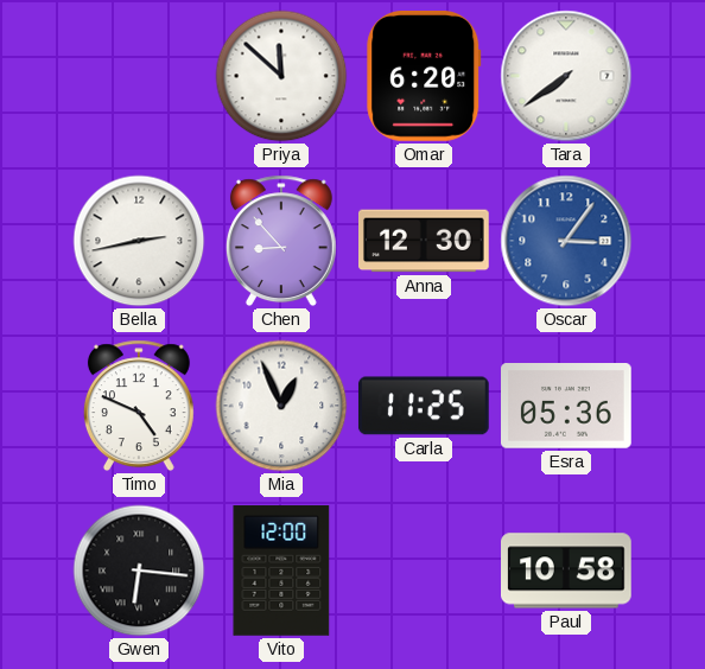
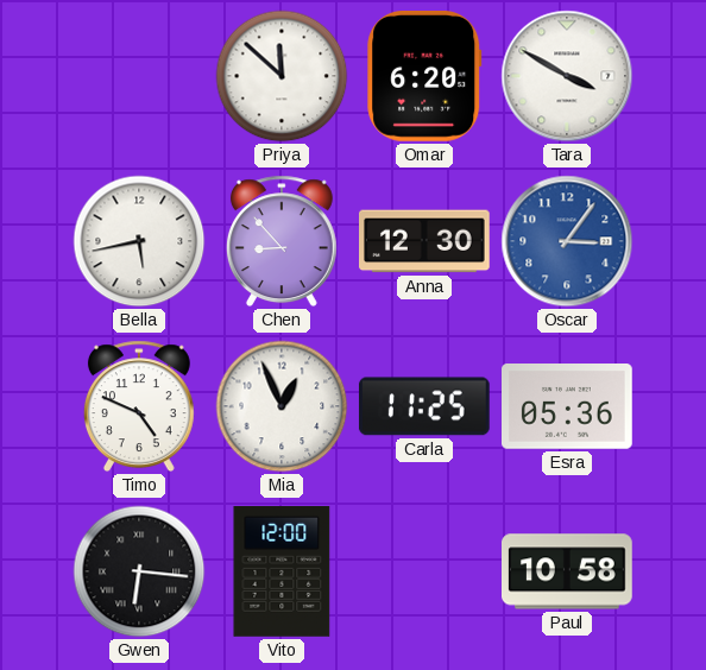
Tara: 7:39 -> 3:50 (567, 76)
Bella: 2:43 -> 5:43 (139, 241)
